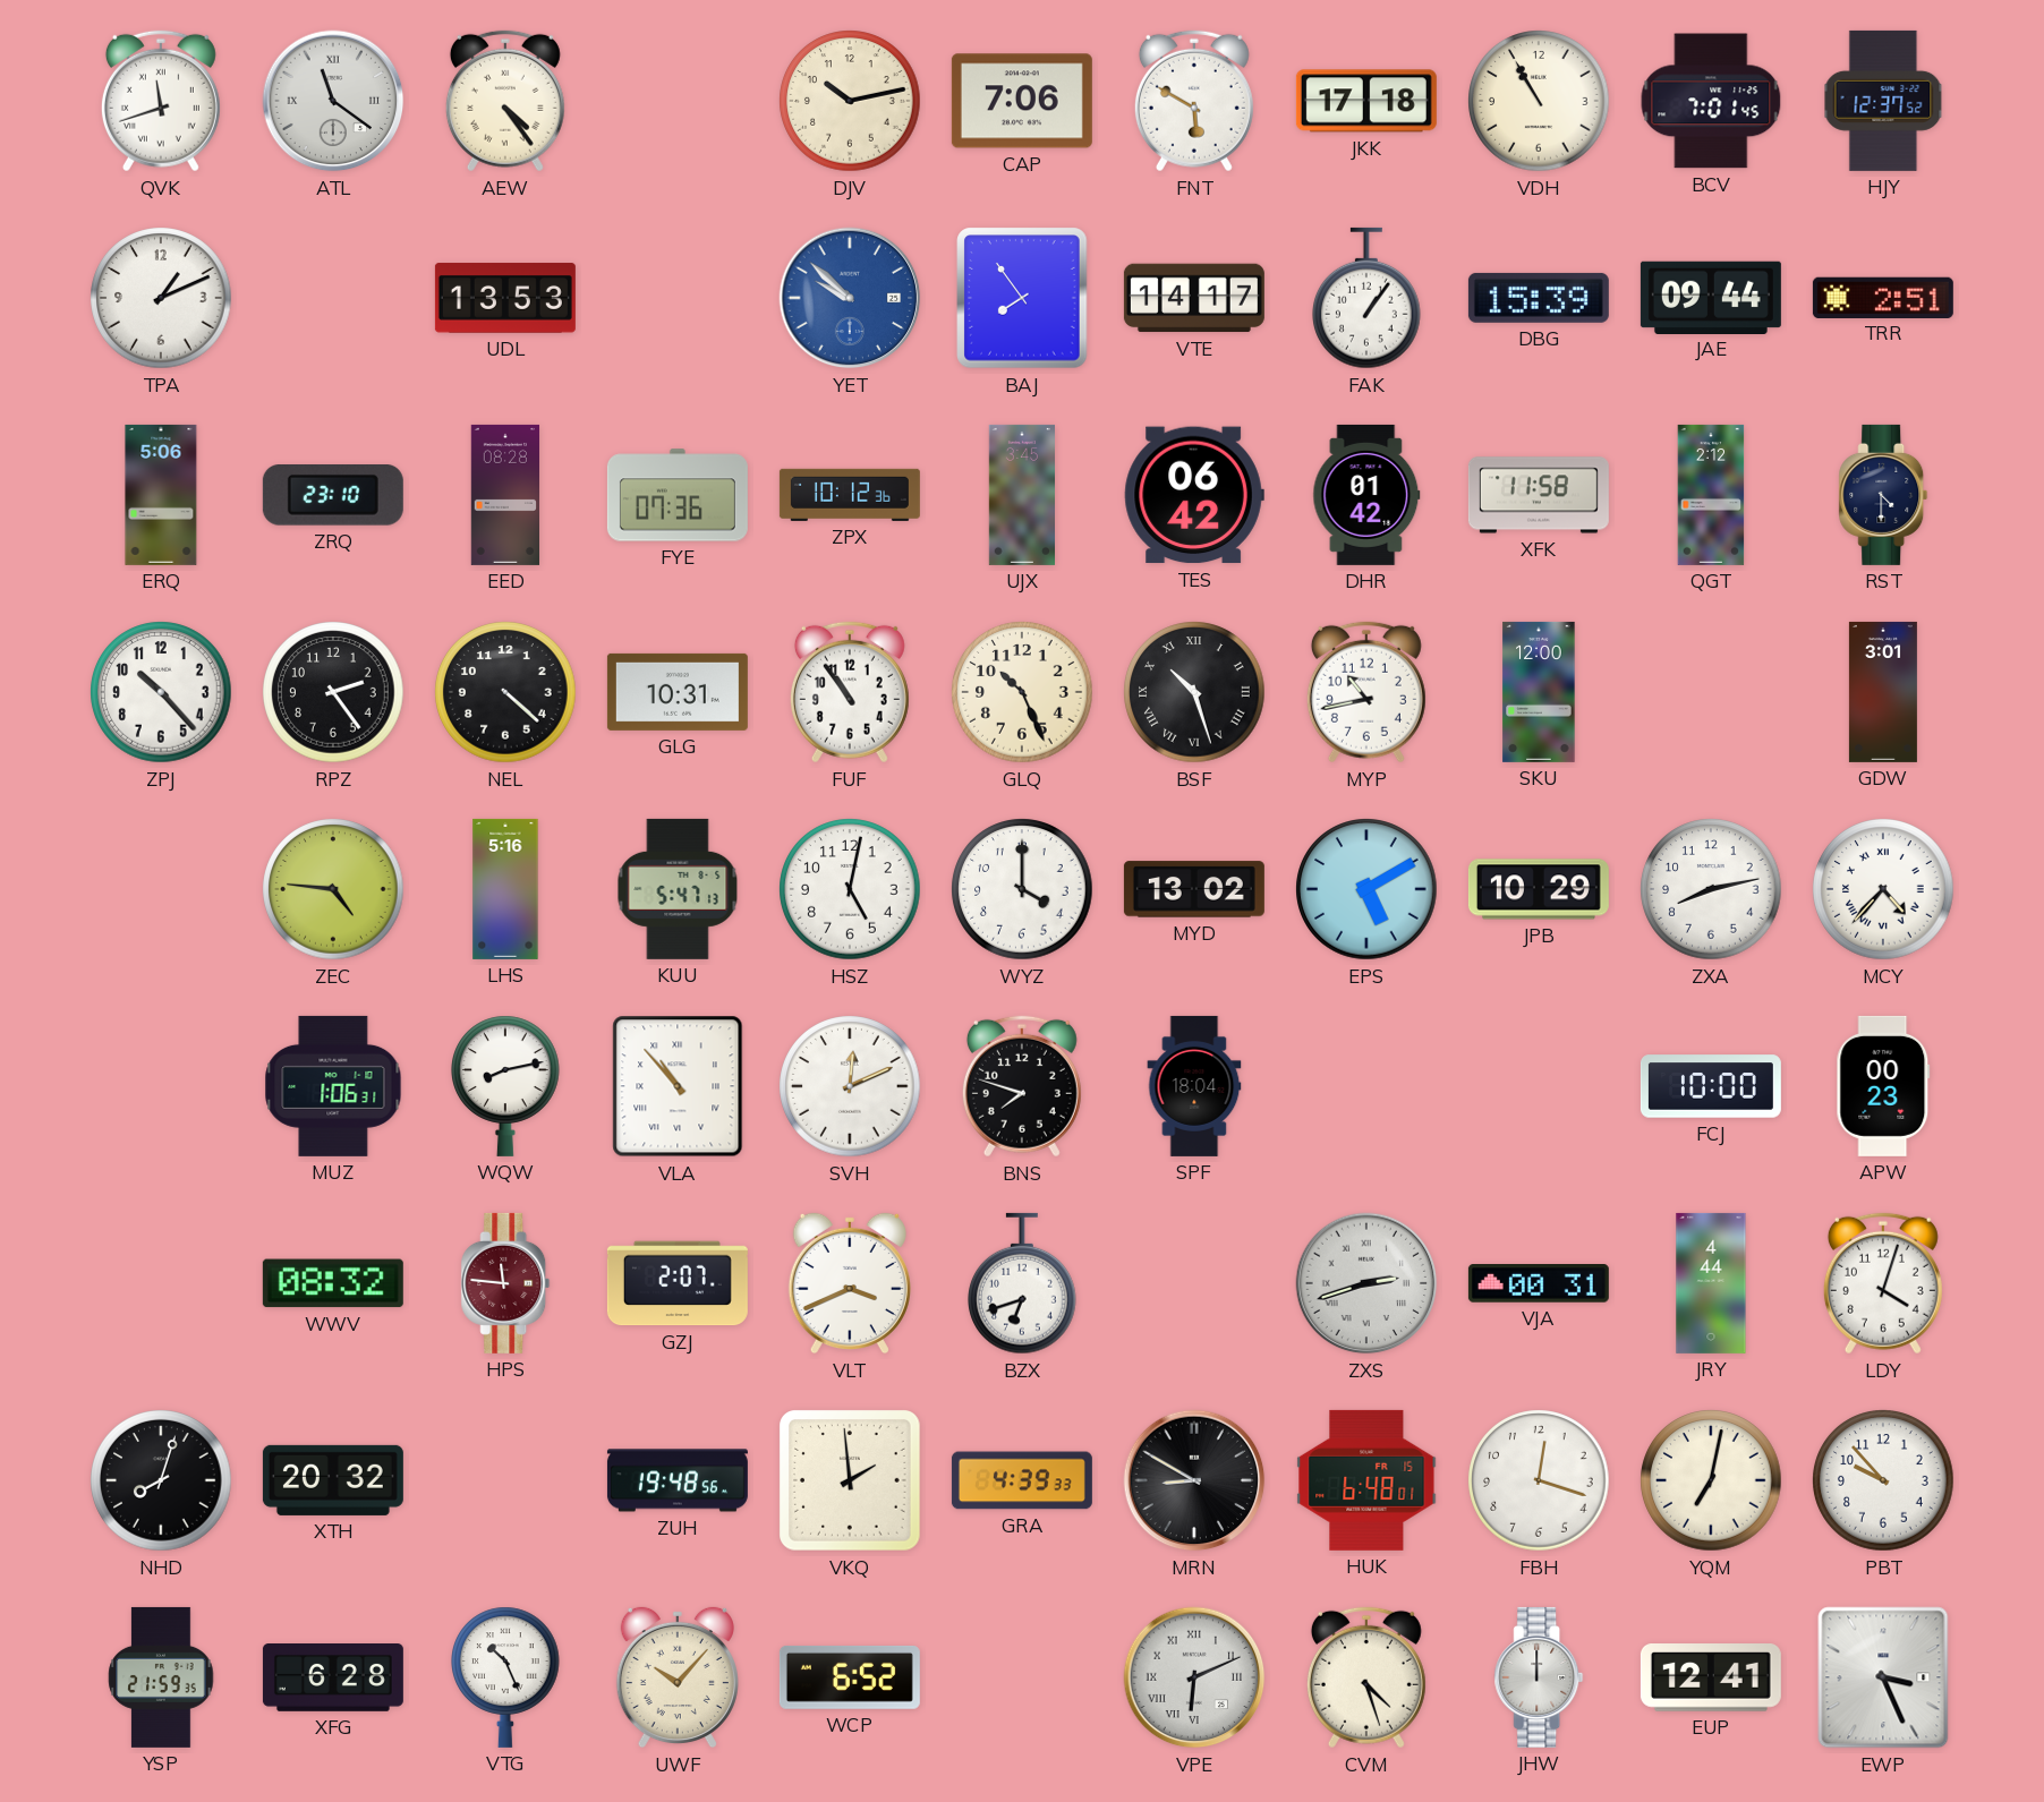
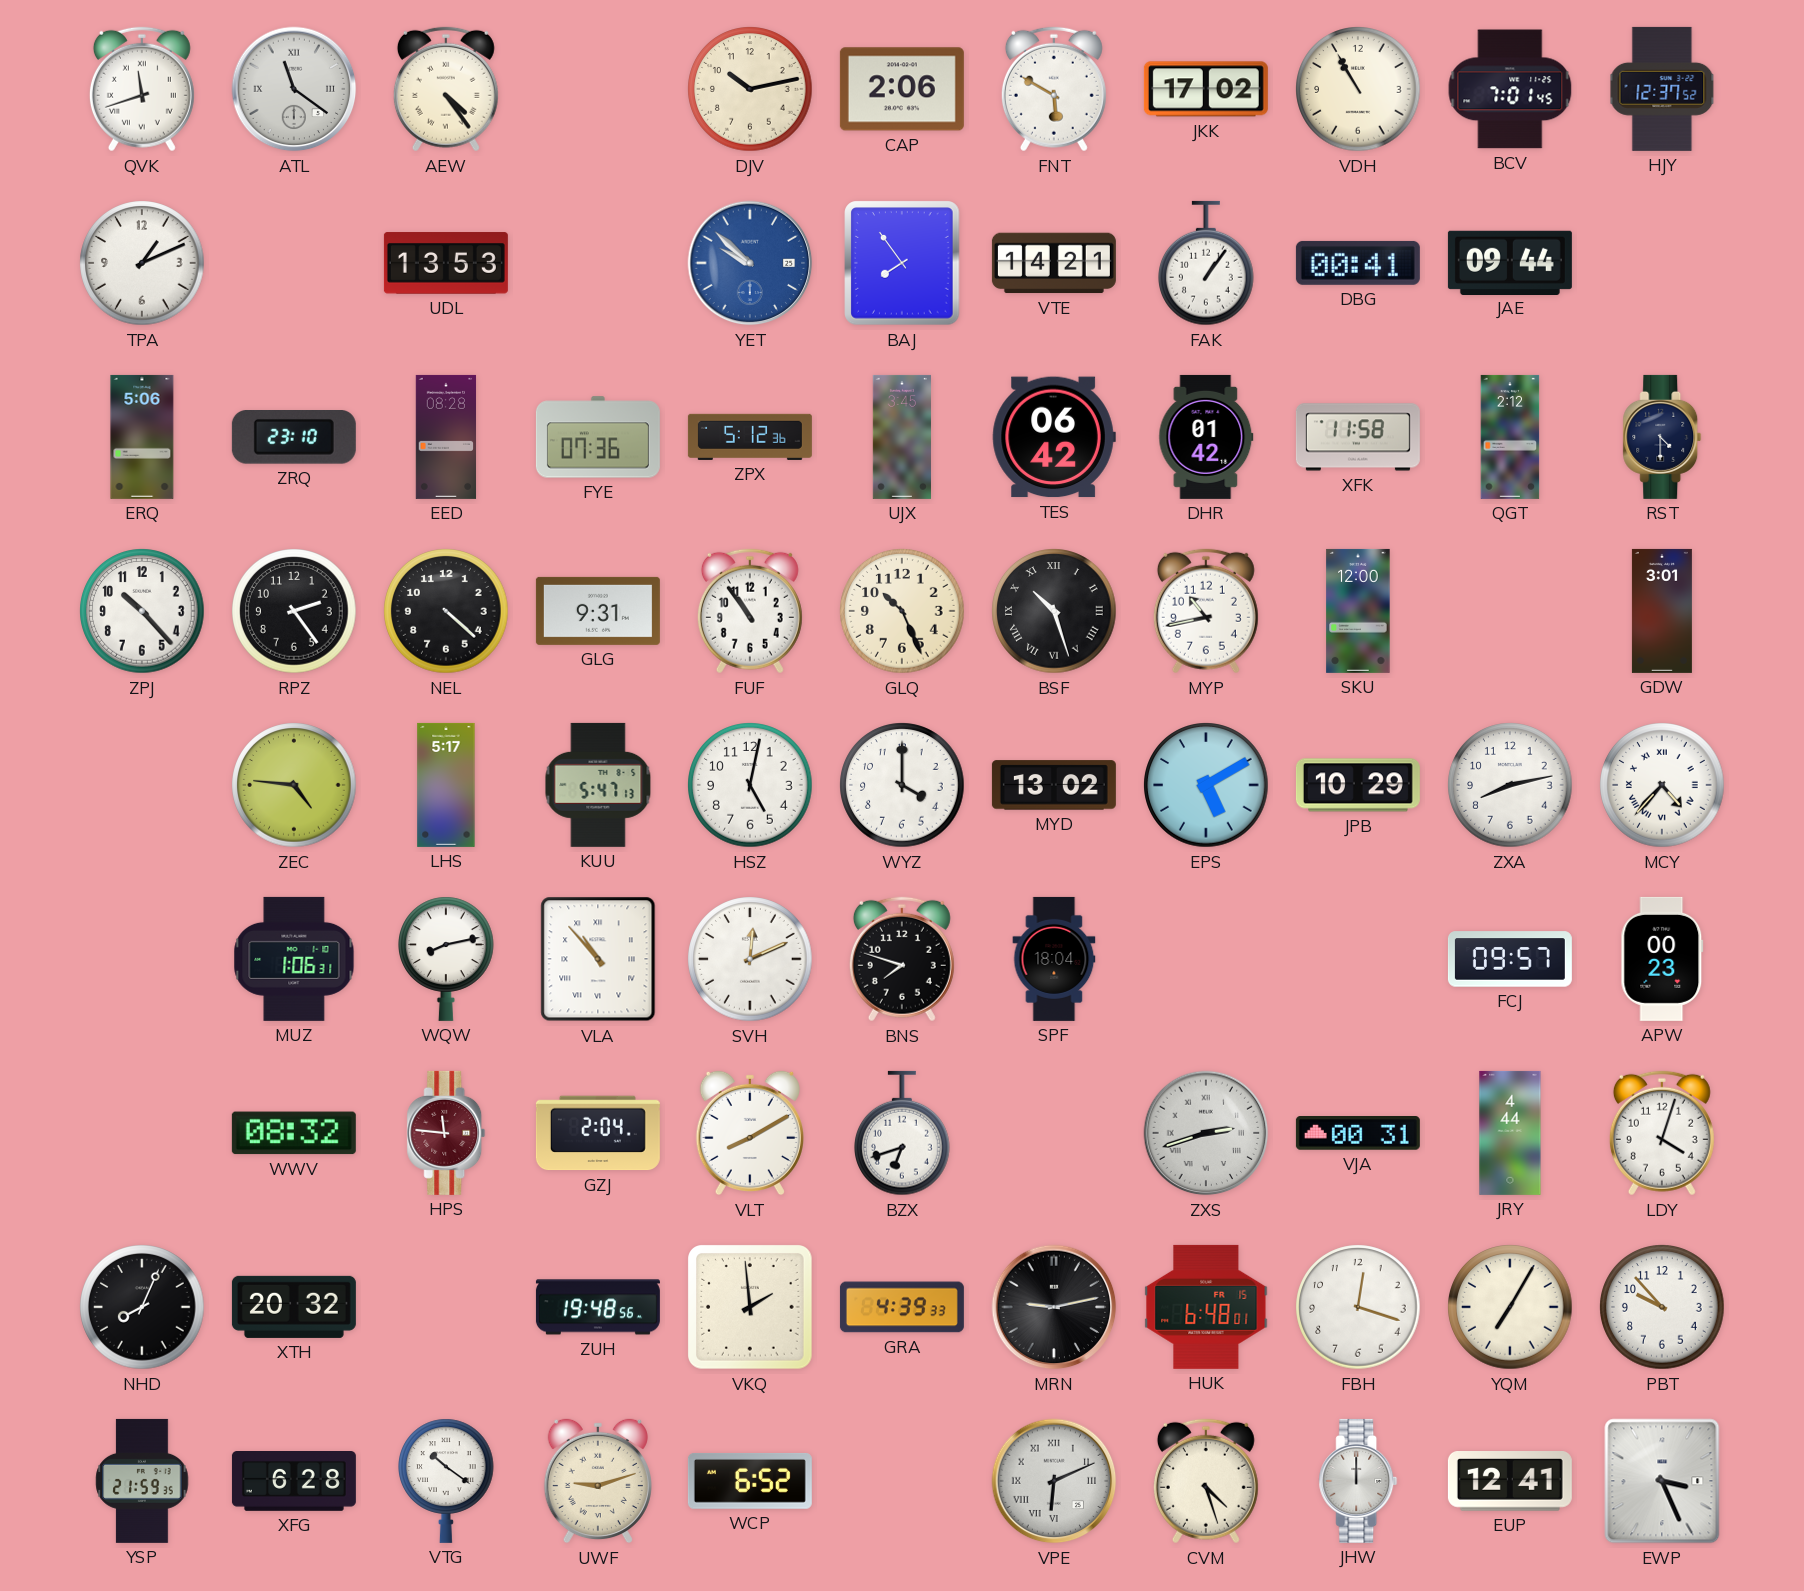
CAP: 7:06 -> 2:06 (902, 89)
JKK: 17:18 -> 17:02 (1206, 89)
VTE: 14:17 -> 14:21 (1054, 263)
DBG: 15:39 -> 00:41 (1358, 263)
TRR: 2:51 -> none (1883, 297)
ZPX: 10:12 -> 5:12 (750, 437)
GLG: 10:31 -> 9:31 (598, 611)
LHS: 5:16 -> 5:17 (446, 785)
FCJ: 10:00 -> 09:57 (1510, 959)
GZJ: 2:07 -> 2:04 (598, 1133)
VLT: 3:41 -> 8:10 (750, 1133)
NHD: 8:03 -> 8:04 (142, 1307)
MRN: 8:50 -> 9:13 (1054, 1307)
YQM: 7:02 -> 7:05 (1510, 1307)
VTG: 10:26 -> 10:21 (447, 1481)
UWF: 10:07 -> 9:12 (598, 1481)
